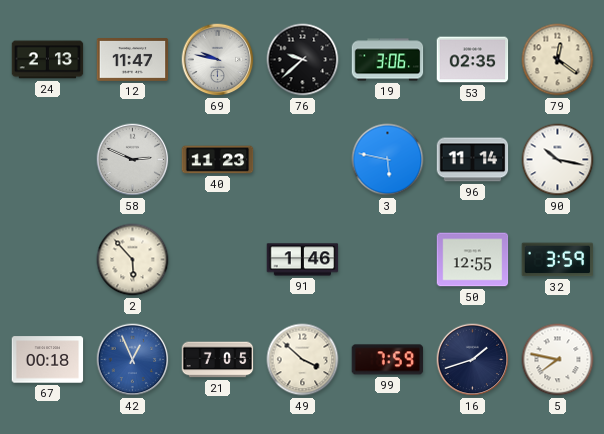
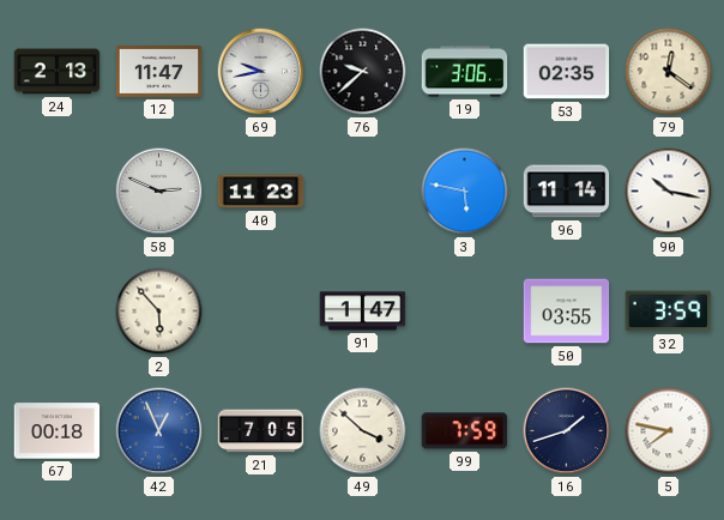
69: 9:47 -> 9:43 (261, 72)
91: 1:46 -> 1:47 (363, 312)
50: 12:55 -> 03:55 (567, 312)
